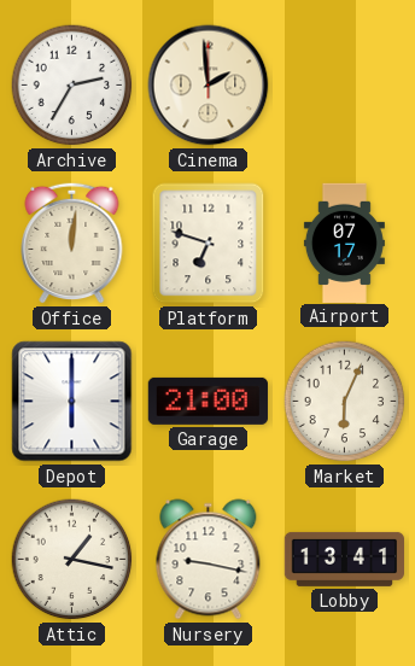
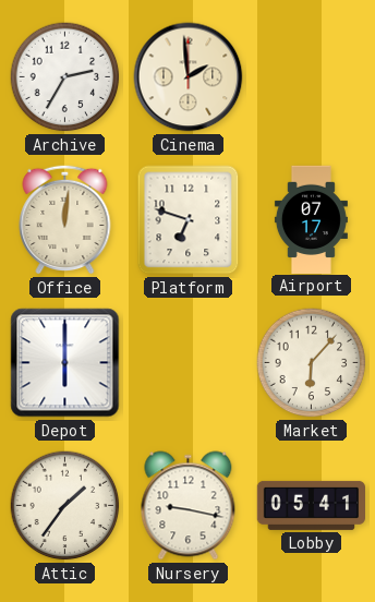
Garage: 21:00 -> none (207, 401)
Market: 6:04 -> 6:07 (312, 363)
Attic: 1:17 -> 1:36 (65, 506)
Lobby: 13:41 -> 05:41 (311, 505)
